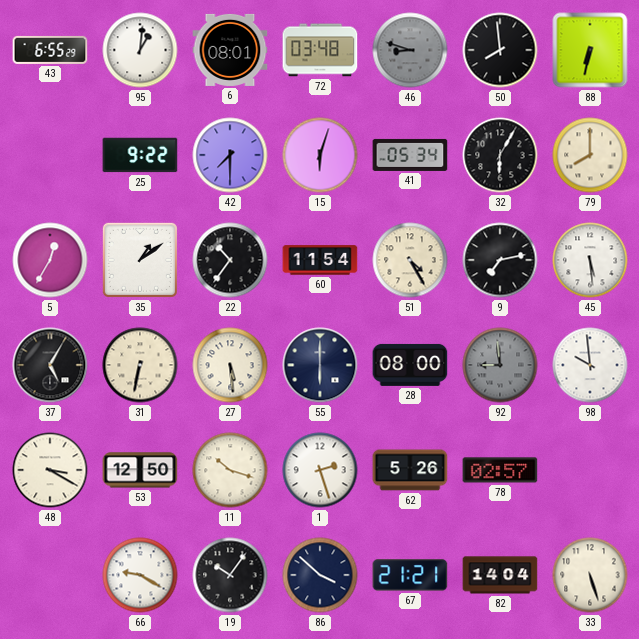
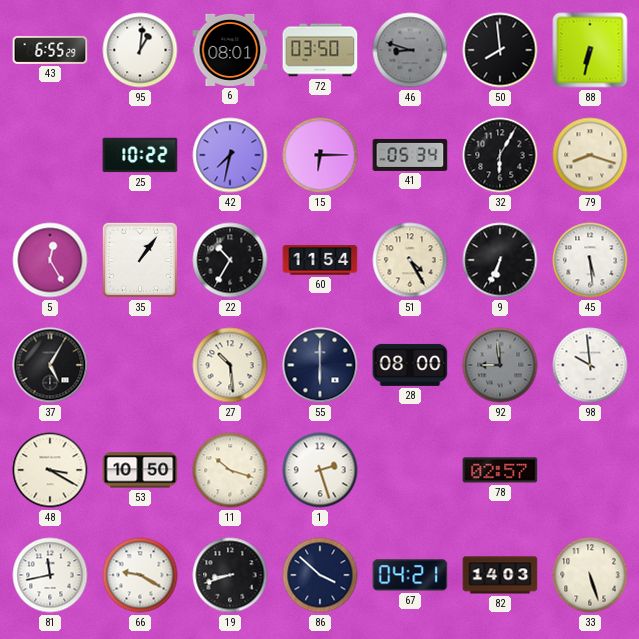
72: 03:48 -> 03:50 (320, 50)
25: 9:22 -> 10:22 (140, 155)
42: 7:30 -> 7:32 (230, 155)
15: 6:03 -> 6:15 (320, 155)
79: 8:00 -> 8:18 (590, 155)
5: 12:35 -> 12:25 (50, 260)
35: 1:09 -> 1:06 (140, 260)
22: 10:36 -> 10:35 (230, 260)
9: 7:13 -> 6:34 (500, 260)
31: 6:32 -> none (140, 365)
27: 5:29 -> 10:29 (230, 365)
53: 12:50 -> 10:50 (140, 470)
62: 5:26 -> none (410, 470)
81: none -> 11:43 (50, 575)
19: 10:06 -> 8:42 (230, 575)
67: 21:21 -> 04:21 (410, 575)
82: 14:04 -> 14:03 (500, 575)
